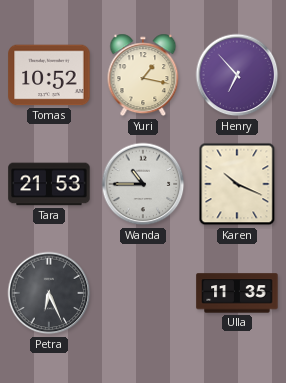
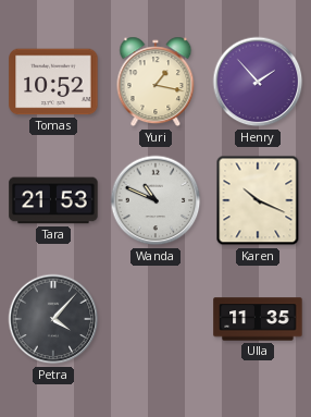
Henry: 6:53 -> 1:53 (258, 82)
Wanda: 10:45 -> 10:49 (155, 200)
Petra: 6:26 -> 4:07 (53, 319)
